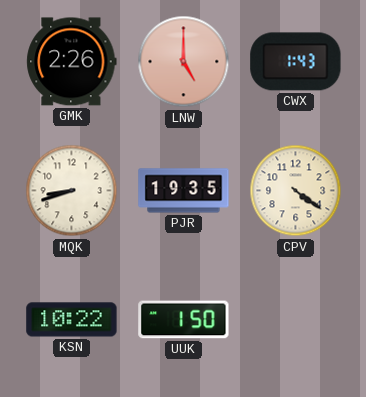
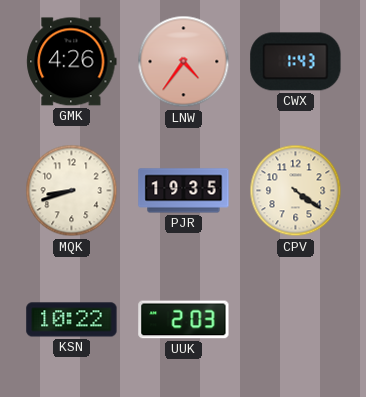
GMK: 2:26 -> 4:26 (72, 62)
LNW: 5:00 -> 4:36 (184, 62)
UUK: 1:50 -> 2:03 (184, 320)
